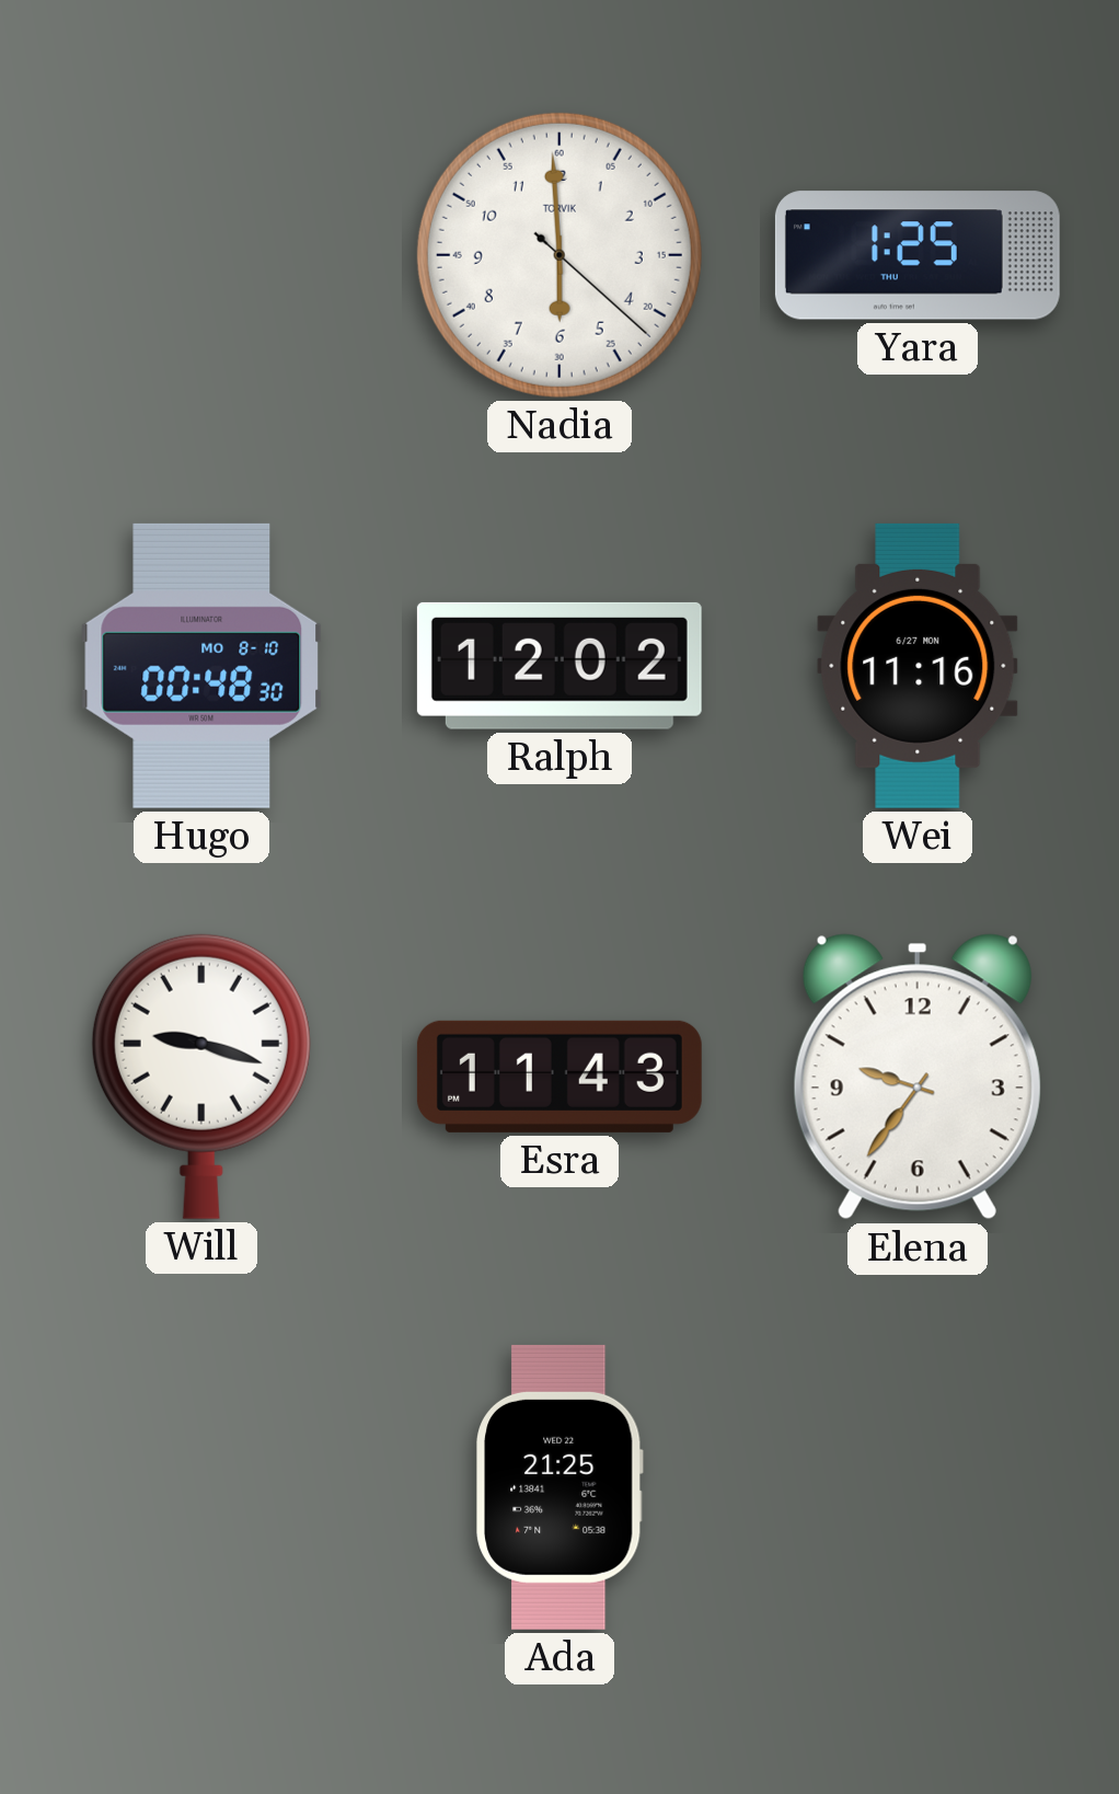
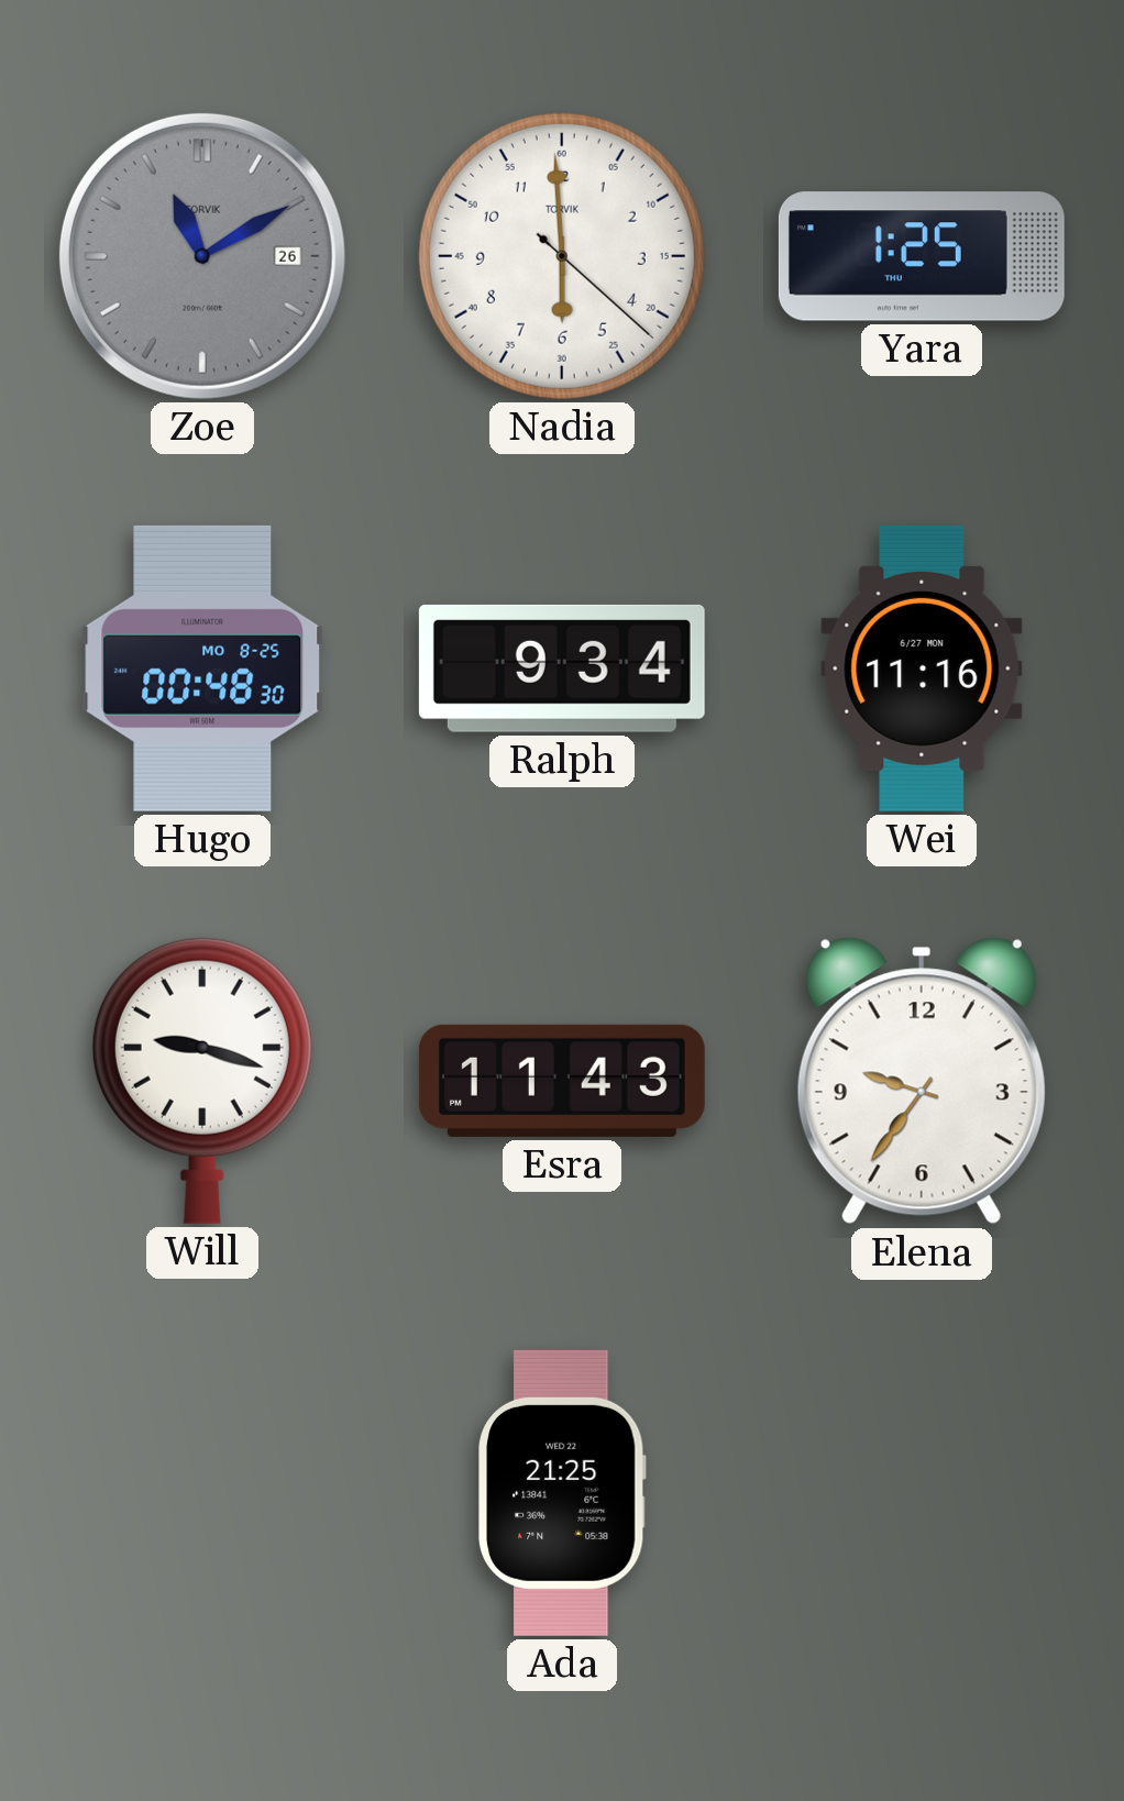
Zoe: none -> 11:10 (202, 256)
Hugo date: MO 8-10 -> MO 8-25 (202, 669)
Ralph: 12:02 -> 9:34 (562, 669)
